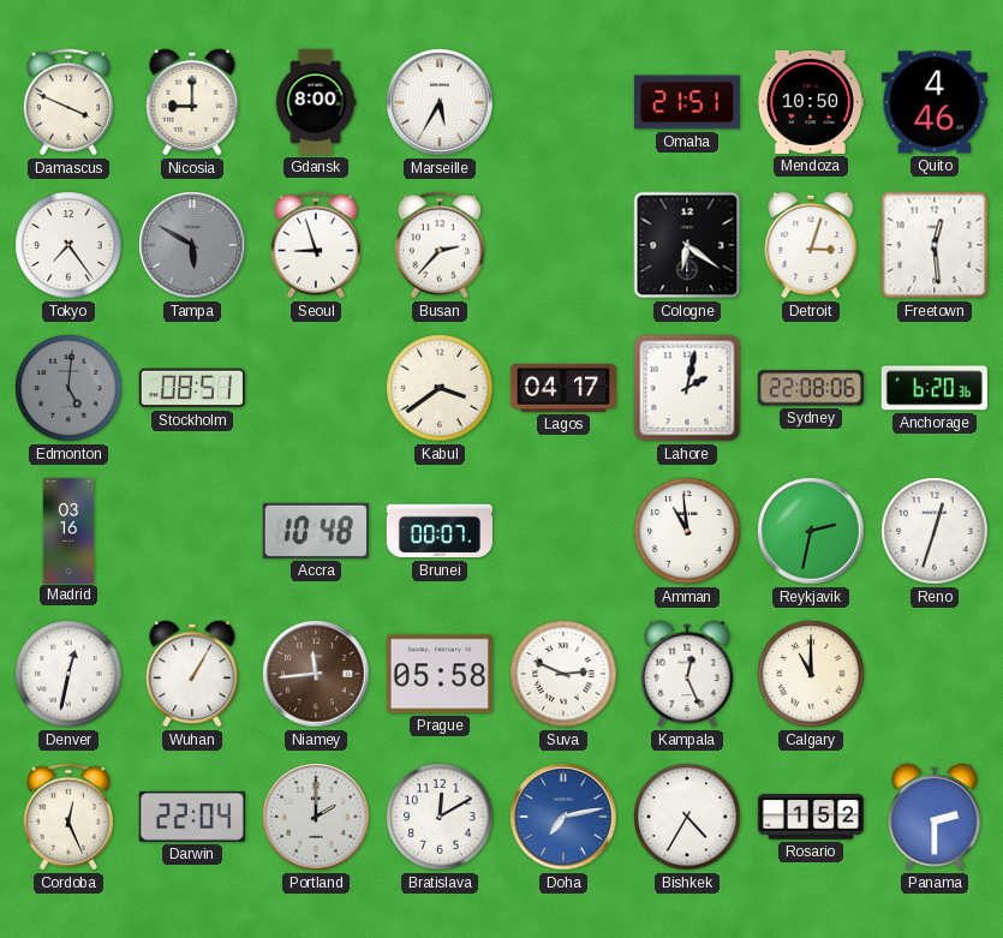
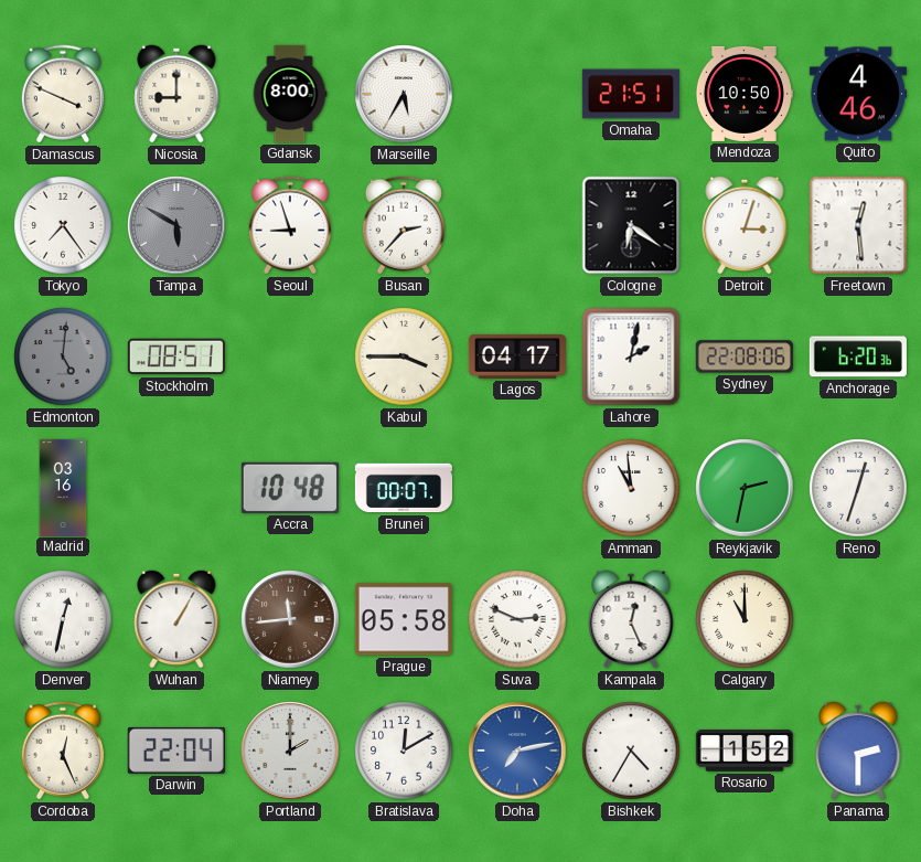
Kabul: 3:39 -> 3:45 (404, 356)
